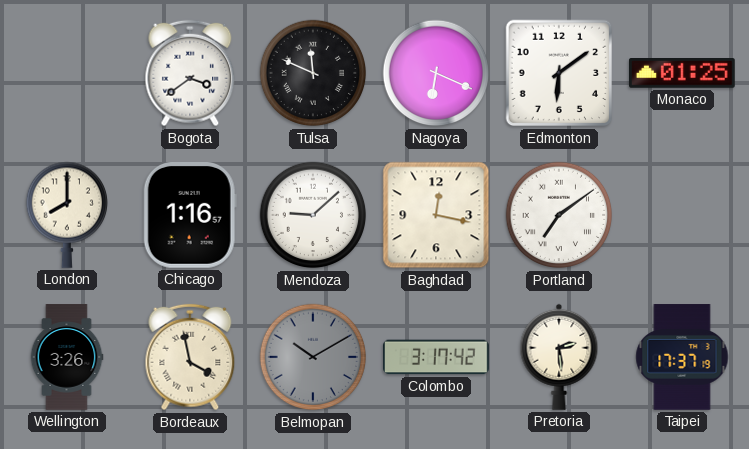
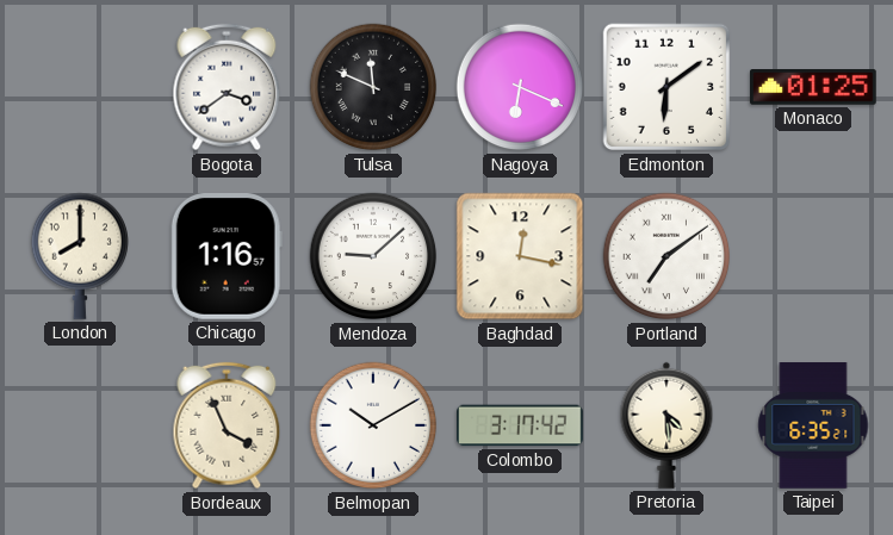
Wellington: 3:26 -> none (67, 357)
Bordeaux: 3:58 -> 3:56 (227, 425)
Belmopan dial: grey -> white (373, 425)
Pretoria: 2:29 -> 4:29 (666, 425)
Taipei: 17:37 -> 6:35 (813, 425)
